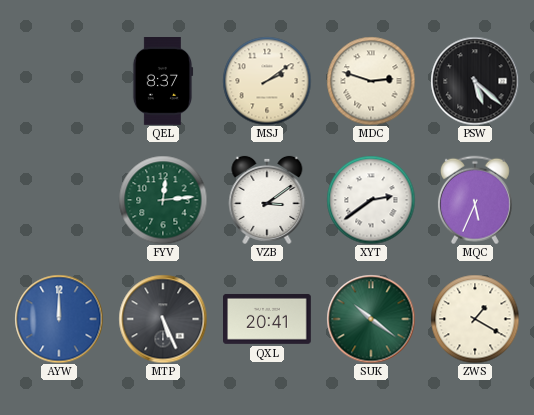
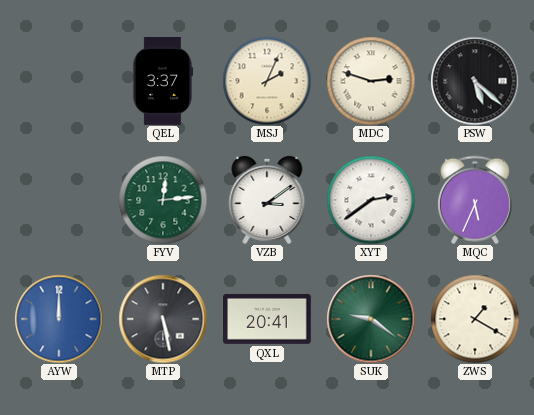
QEL: 8:37 -> 3:37 (163, 82)
MSJ: 2:09 -> 2:04 (267, 81)
MTP: 5:26 -> 5:28 (163, 319)
SUK: 10:21 -> 9:21 (371, 319)
